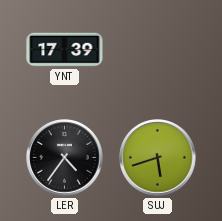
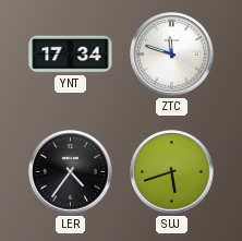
YNT: 17:39 -> 17:34 (71, 55)
ZTC: none -> 11:48 (172, 55)
